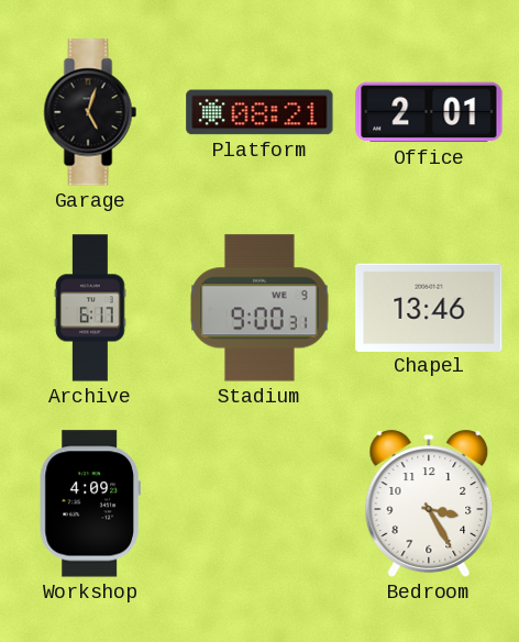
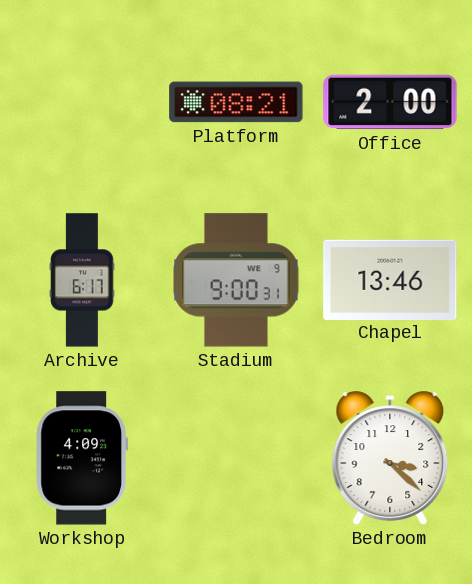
Garage: 5:03 -> none (90, 112)
Office: 2:01 -> 2:00 (390, 102)
Bedroom: 3:25 -> 3:22 (390, 458)
